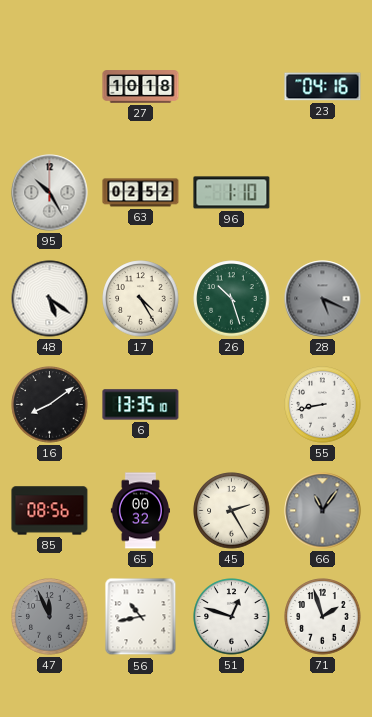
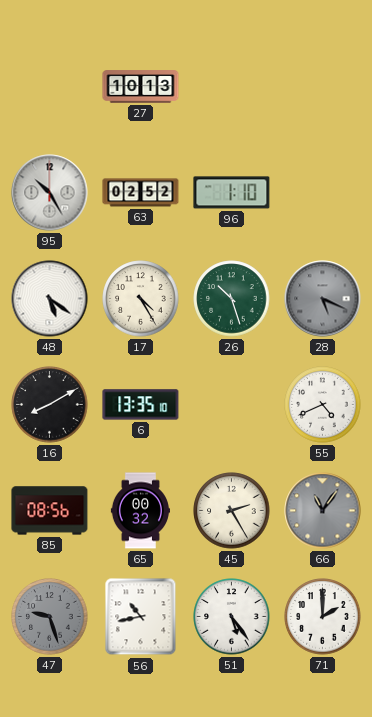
27: 10:18 -> 10:13 (141, 87)
23: 04:16 -> none (323, 87)
16: 8:09 -> 8:10 (50, 405)
55: 8:43 -> 4:41 (323, 405)
47: 11:56 -> 9:27 (50, 617)
51: 12:48 -> 5:24 (232, 617)
71: 1:57 -> 2:00 (323, 617)
